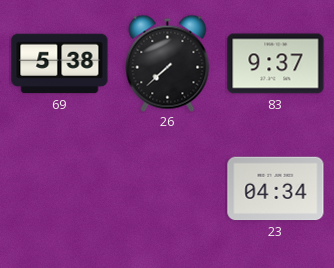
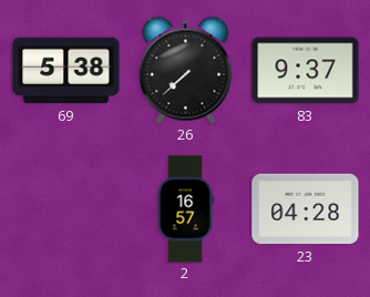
2: none -> 16:57 (185, 209)
23: 04:34 -> 04:28 (306, 209)
